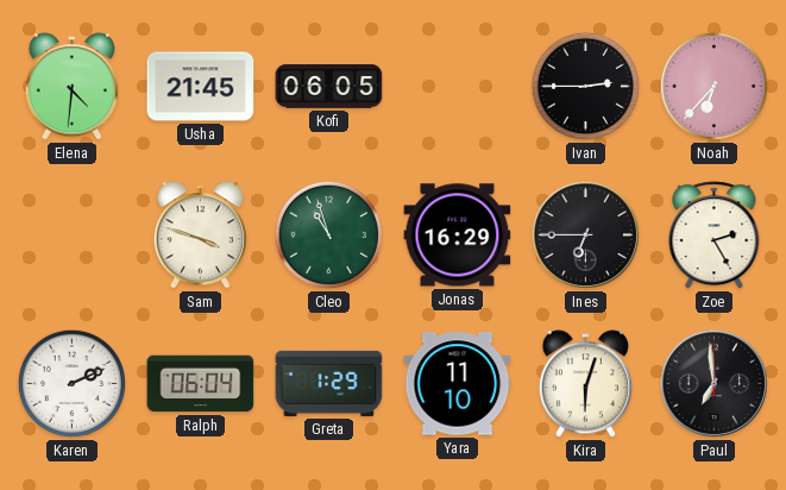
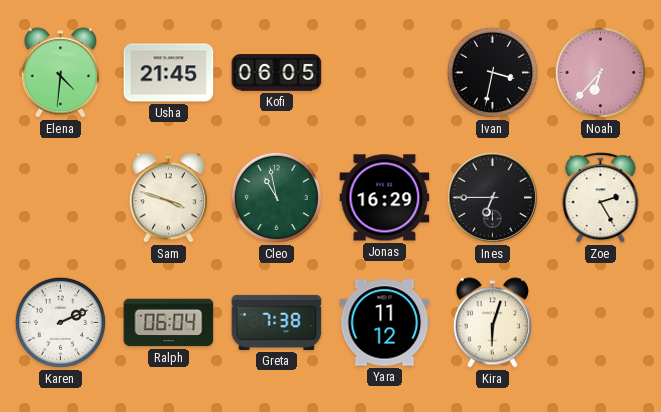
Ivan: 2:45 -> 3:32 (492, 72)
Cleo: 10:57 -> 10:58 (276, 197)
Greta: 1:29 -> 7:38 (277, 322)
Yara: 11:10 -> 11:12 (385, 323)
Paul: 6:59 -> none (713, 383)
